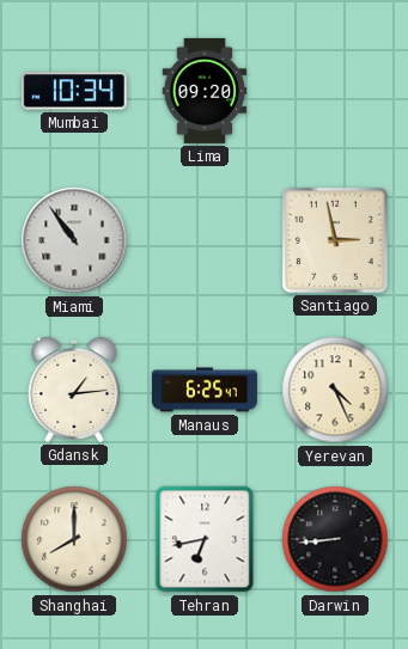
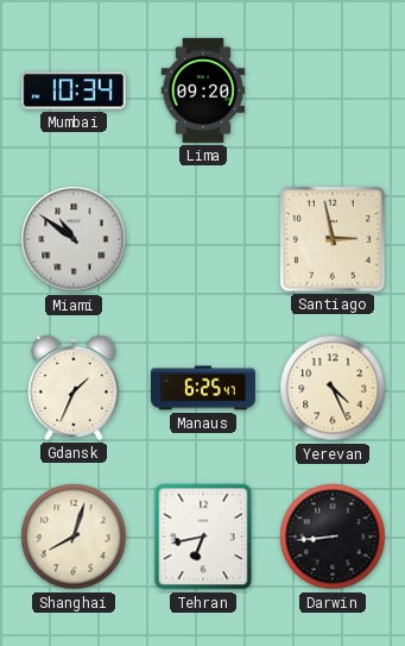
Miami: 10:54 -> 10:51 (74, 239)
Gdansk: 1:14 -> 1:34 (74, 388)
Shanghai: 8:00 -> 8:03 (74, 537)
